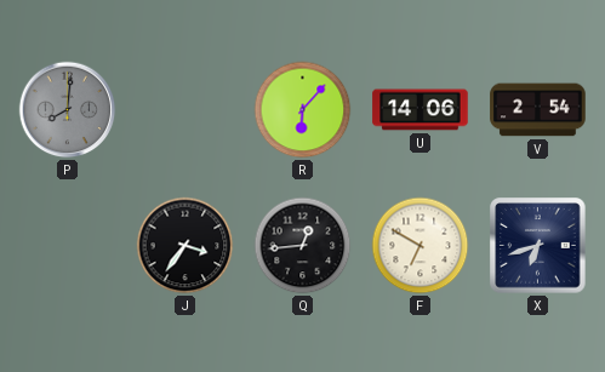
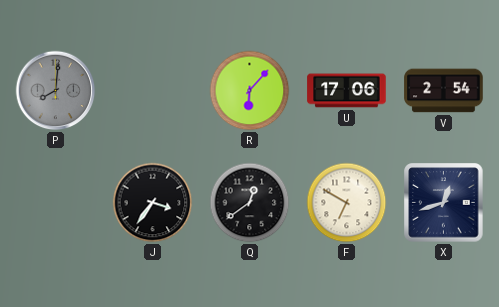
U: 14:06 -> 17:06 (347, 91)
Q: 12:44 -> 12:39 (250, 203)
X: 6:42 -> 12:42 (444, 203)
